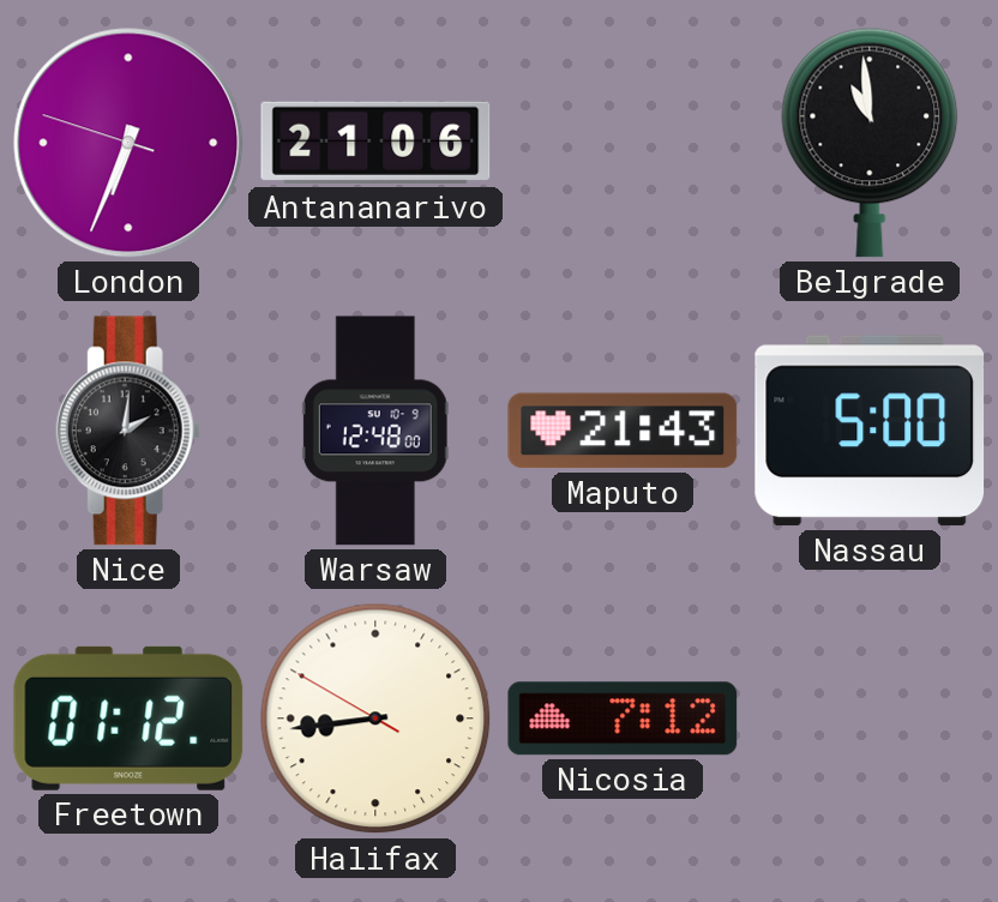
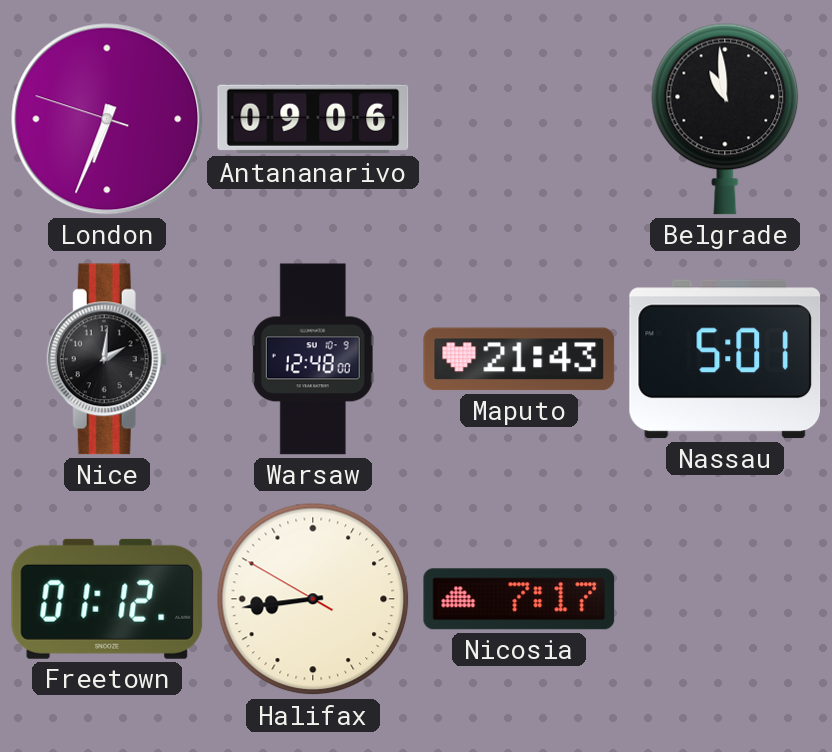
Antananarivo: 21:06 -> 09:06 (313, 119)
Nassau: 5:00 -> 5:01 (725, 359)
Nicosia: 7:12 -> 7:17 (519, 599)
